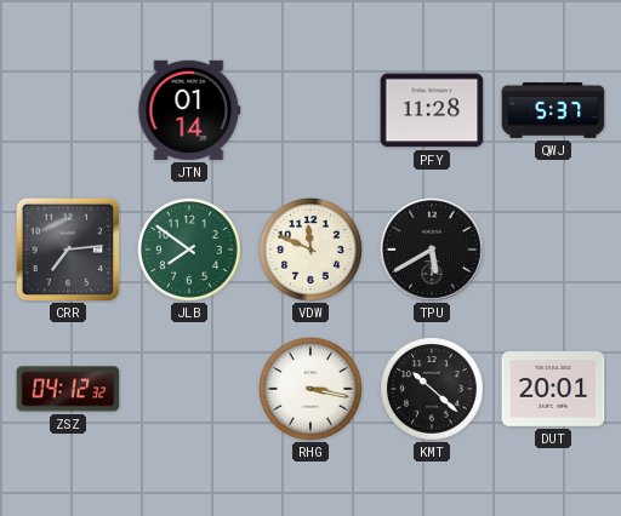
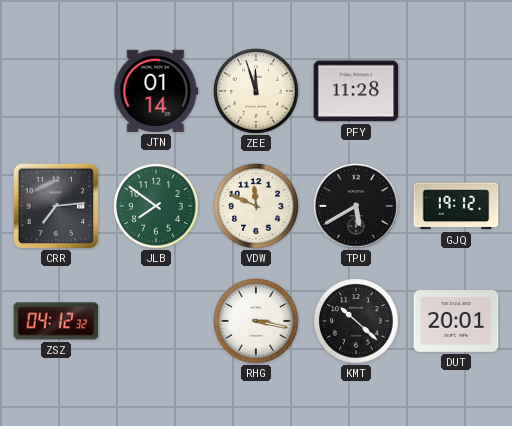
ZEE: none -> 11:57 (256, 91)
QWJ: 5:37 -> none (553, 110)
GJQ: none -> 19:12 (456, 206)
